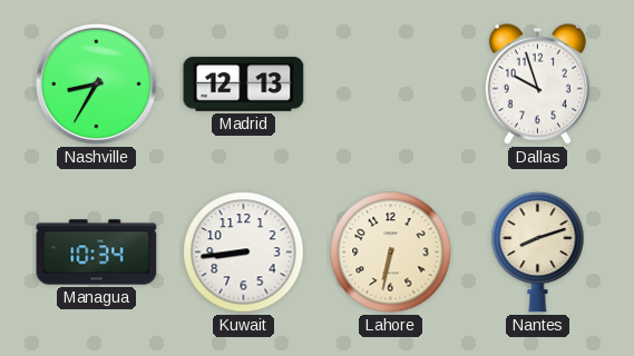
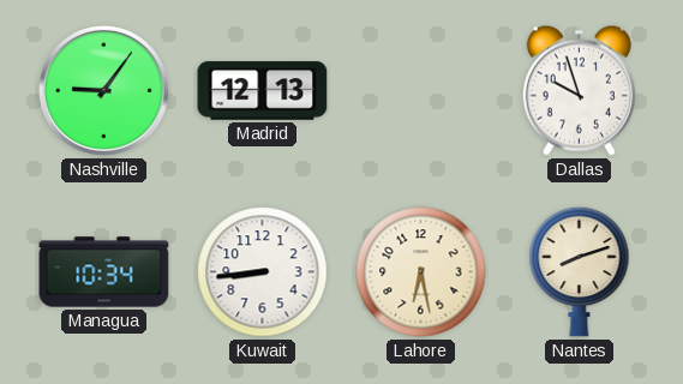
Nashville: 8:35 -> 9:06 (103, 90)
Lahore: 6:32 -> 6:28 (421, 272)
